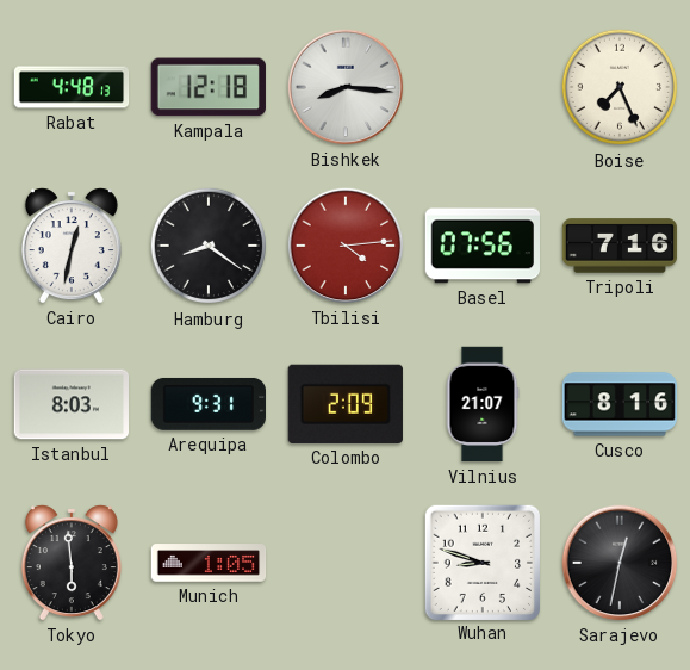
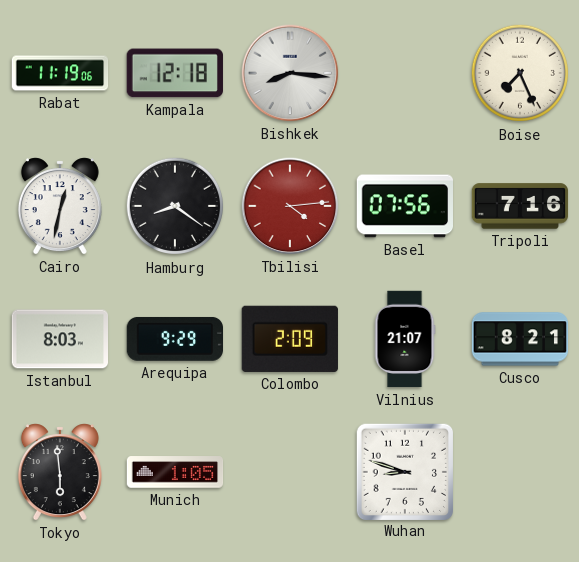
Rabat: 4:48 -> 11:19 (60, 73)
Arequipa: 9:31 -> 9:29 (174, 339)
Cusco: 8:16 -> 8:21 (520, 339)
Sarajevo: 12:32 -> none (620, 563)
